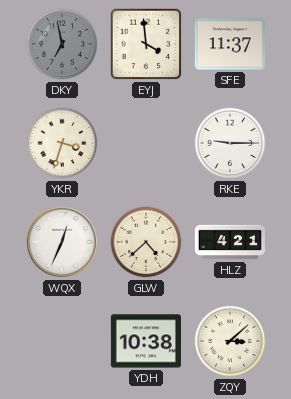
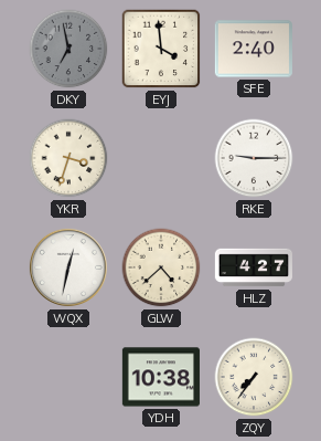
SFE: 11:37 -> 2:40 (254, 49)
WQX: 12:34 -> 12:32 (68, 267)
HLZ: 4:21 -> 4:27 (253, 267)
ZQY: 3:08 -> 7:36 (254, 377)
